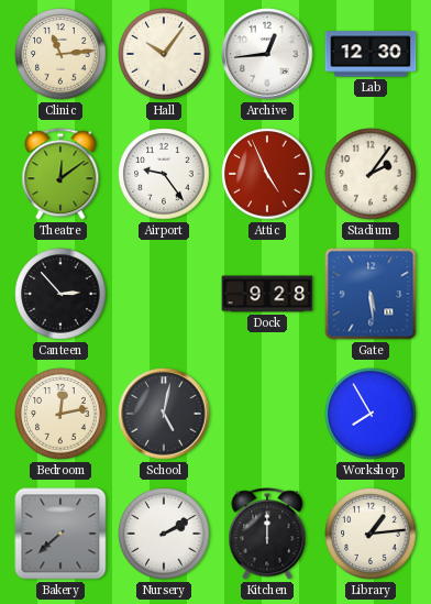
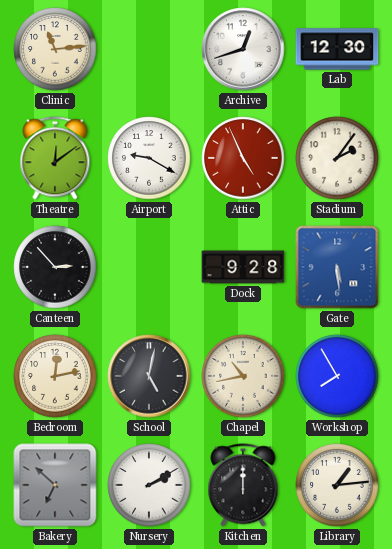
Hall: 10:06 -> none (164, 54)
Archive: 12:44 -> 12:42 (243, 49)
Airport: 9:24 -> 9:20 (149, 158)
Chapel: none -> 10:43 (243, 376)
Bakery: 7:38 -> 6:52 (55, 485)
